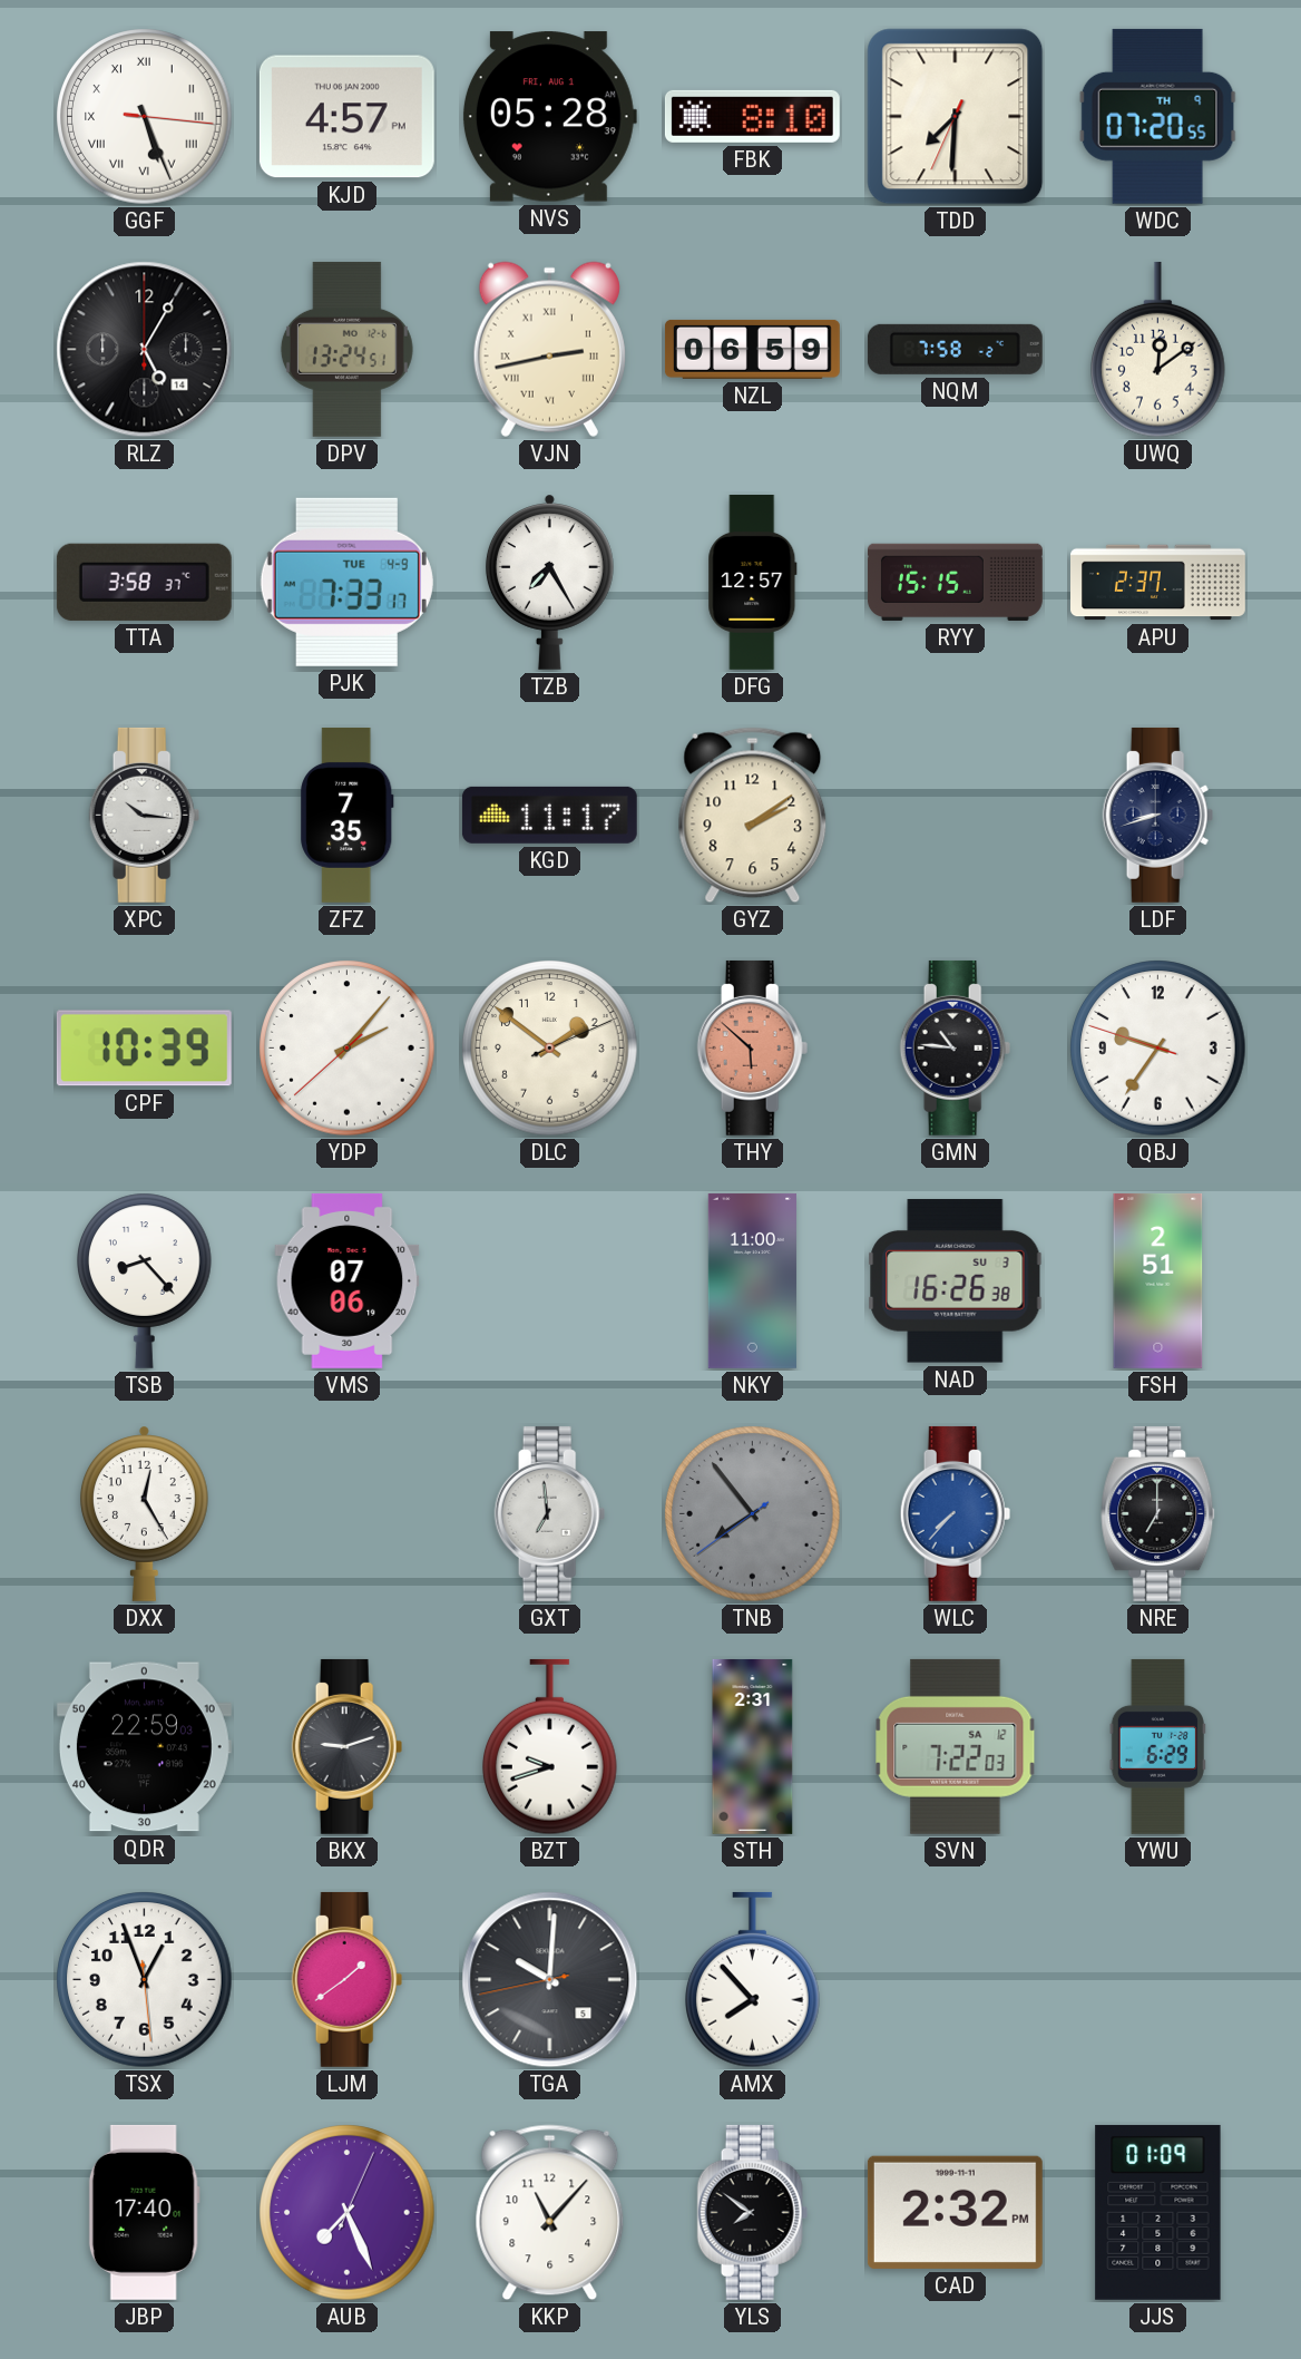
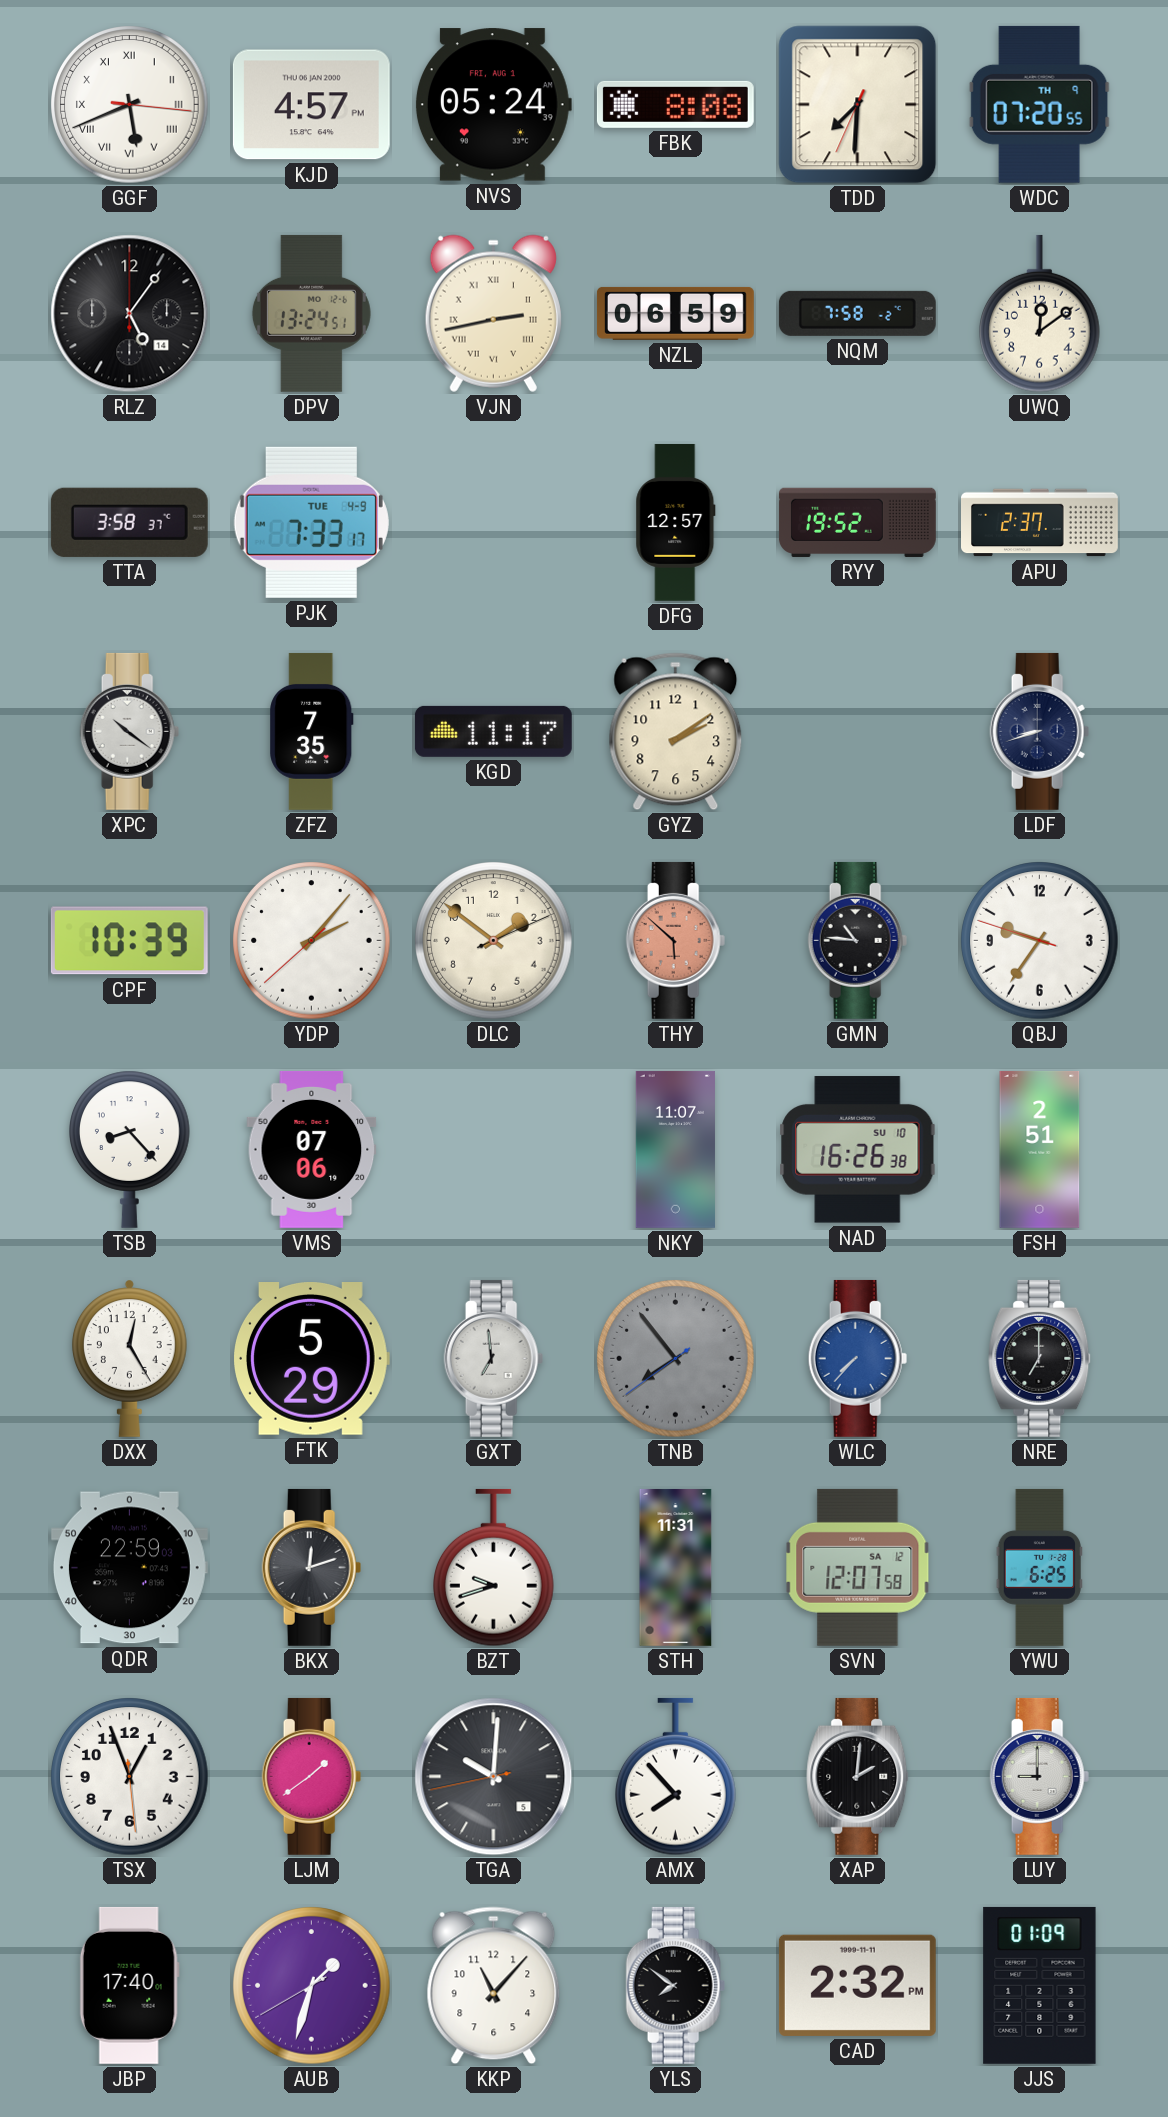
GGF: 5:26 -> 5:41 (130, 105)
NVS: 05:28 -> 05:24 (493, 105)
FBK: 8:10 -> 8:08 (675, 104)
RLZ: 5:05 -> 5:06 (130, 314)
TZB: 7:25 -> none (549, 582)
RYY: 15:15 -> 19:52 (857, 522)
XPC: 10:16 -> 10:21 (130, 731)
NKY: 11:00 -> 11:07 (675, 1149)
NAD date: SU 3 -> SU 10 (858, 1150)
FTK: none -> 5:29 (312, 1359)
BKX: 9:12 -> 12:12 (312, 1567)
STH: 2:31 -> 11:31 (676, 1567)
SVN: 7:22 -> 12:07 (858, 1567)
YWU: 6:29 -> 6:25 (1039, 1567)
XAP: none -> 2:01 (858, 1776)
LUY: none -> 9:00 (1040, 1776)
AUB: 7:26 -> 1:32 (312, 1986)
